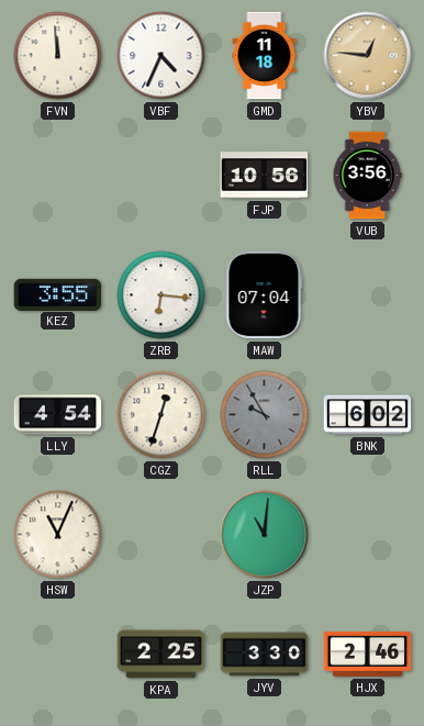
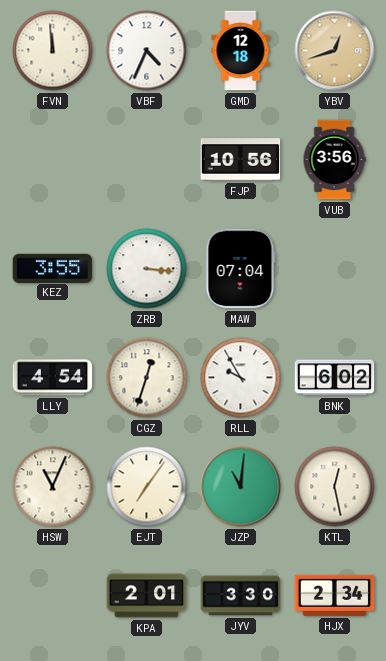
GMD: 11:18 -> 12:18 (241, 51)
YBV: 12:46 -> 12:42 (335, 51)
ZRB: 6:16 -> 3:16 (147, 269)
RLL dial: grey -> white (241, 378)
EJT: none -> 7:06 (147, 487)
KTL: none -> 12:28 (335, 487)
KPA: 2:25 -> 2:01 (147, 596)
HJX: 2:46 -> 2:34 (335, 595)
